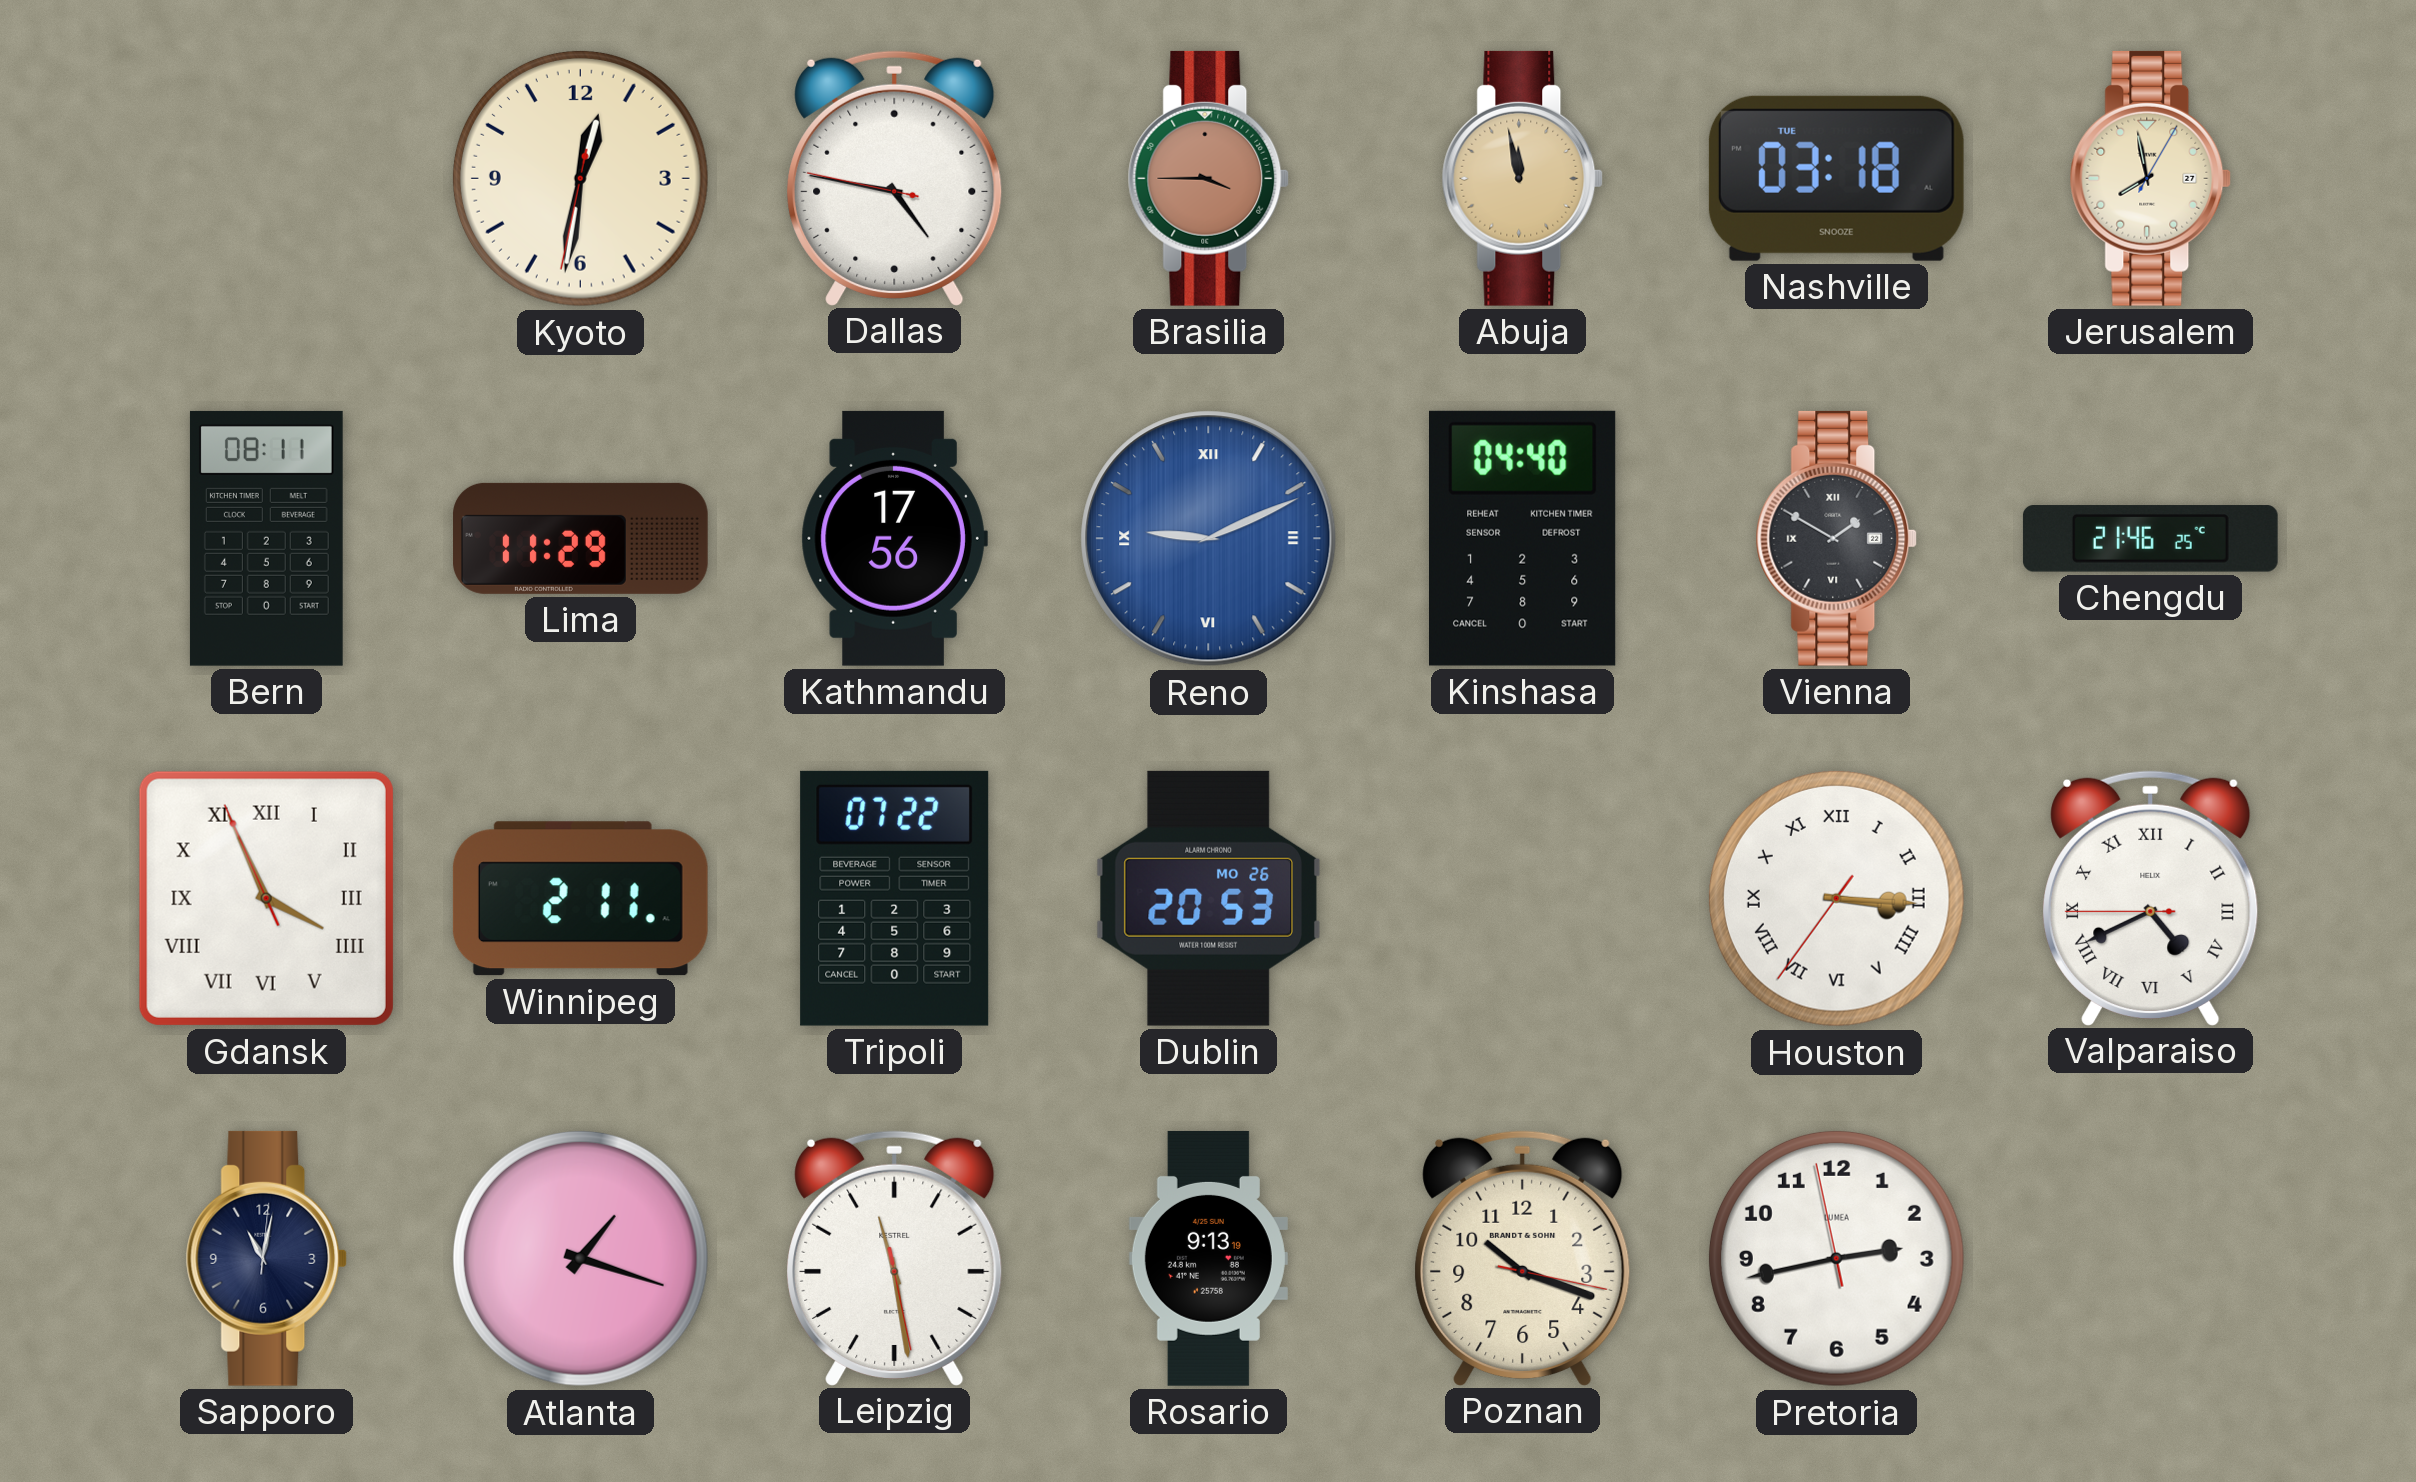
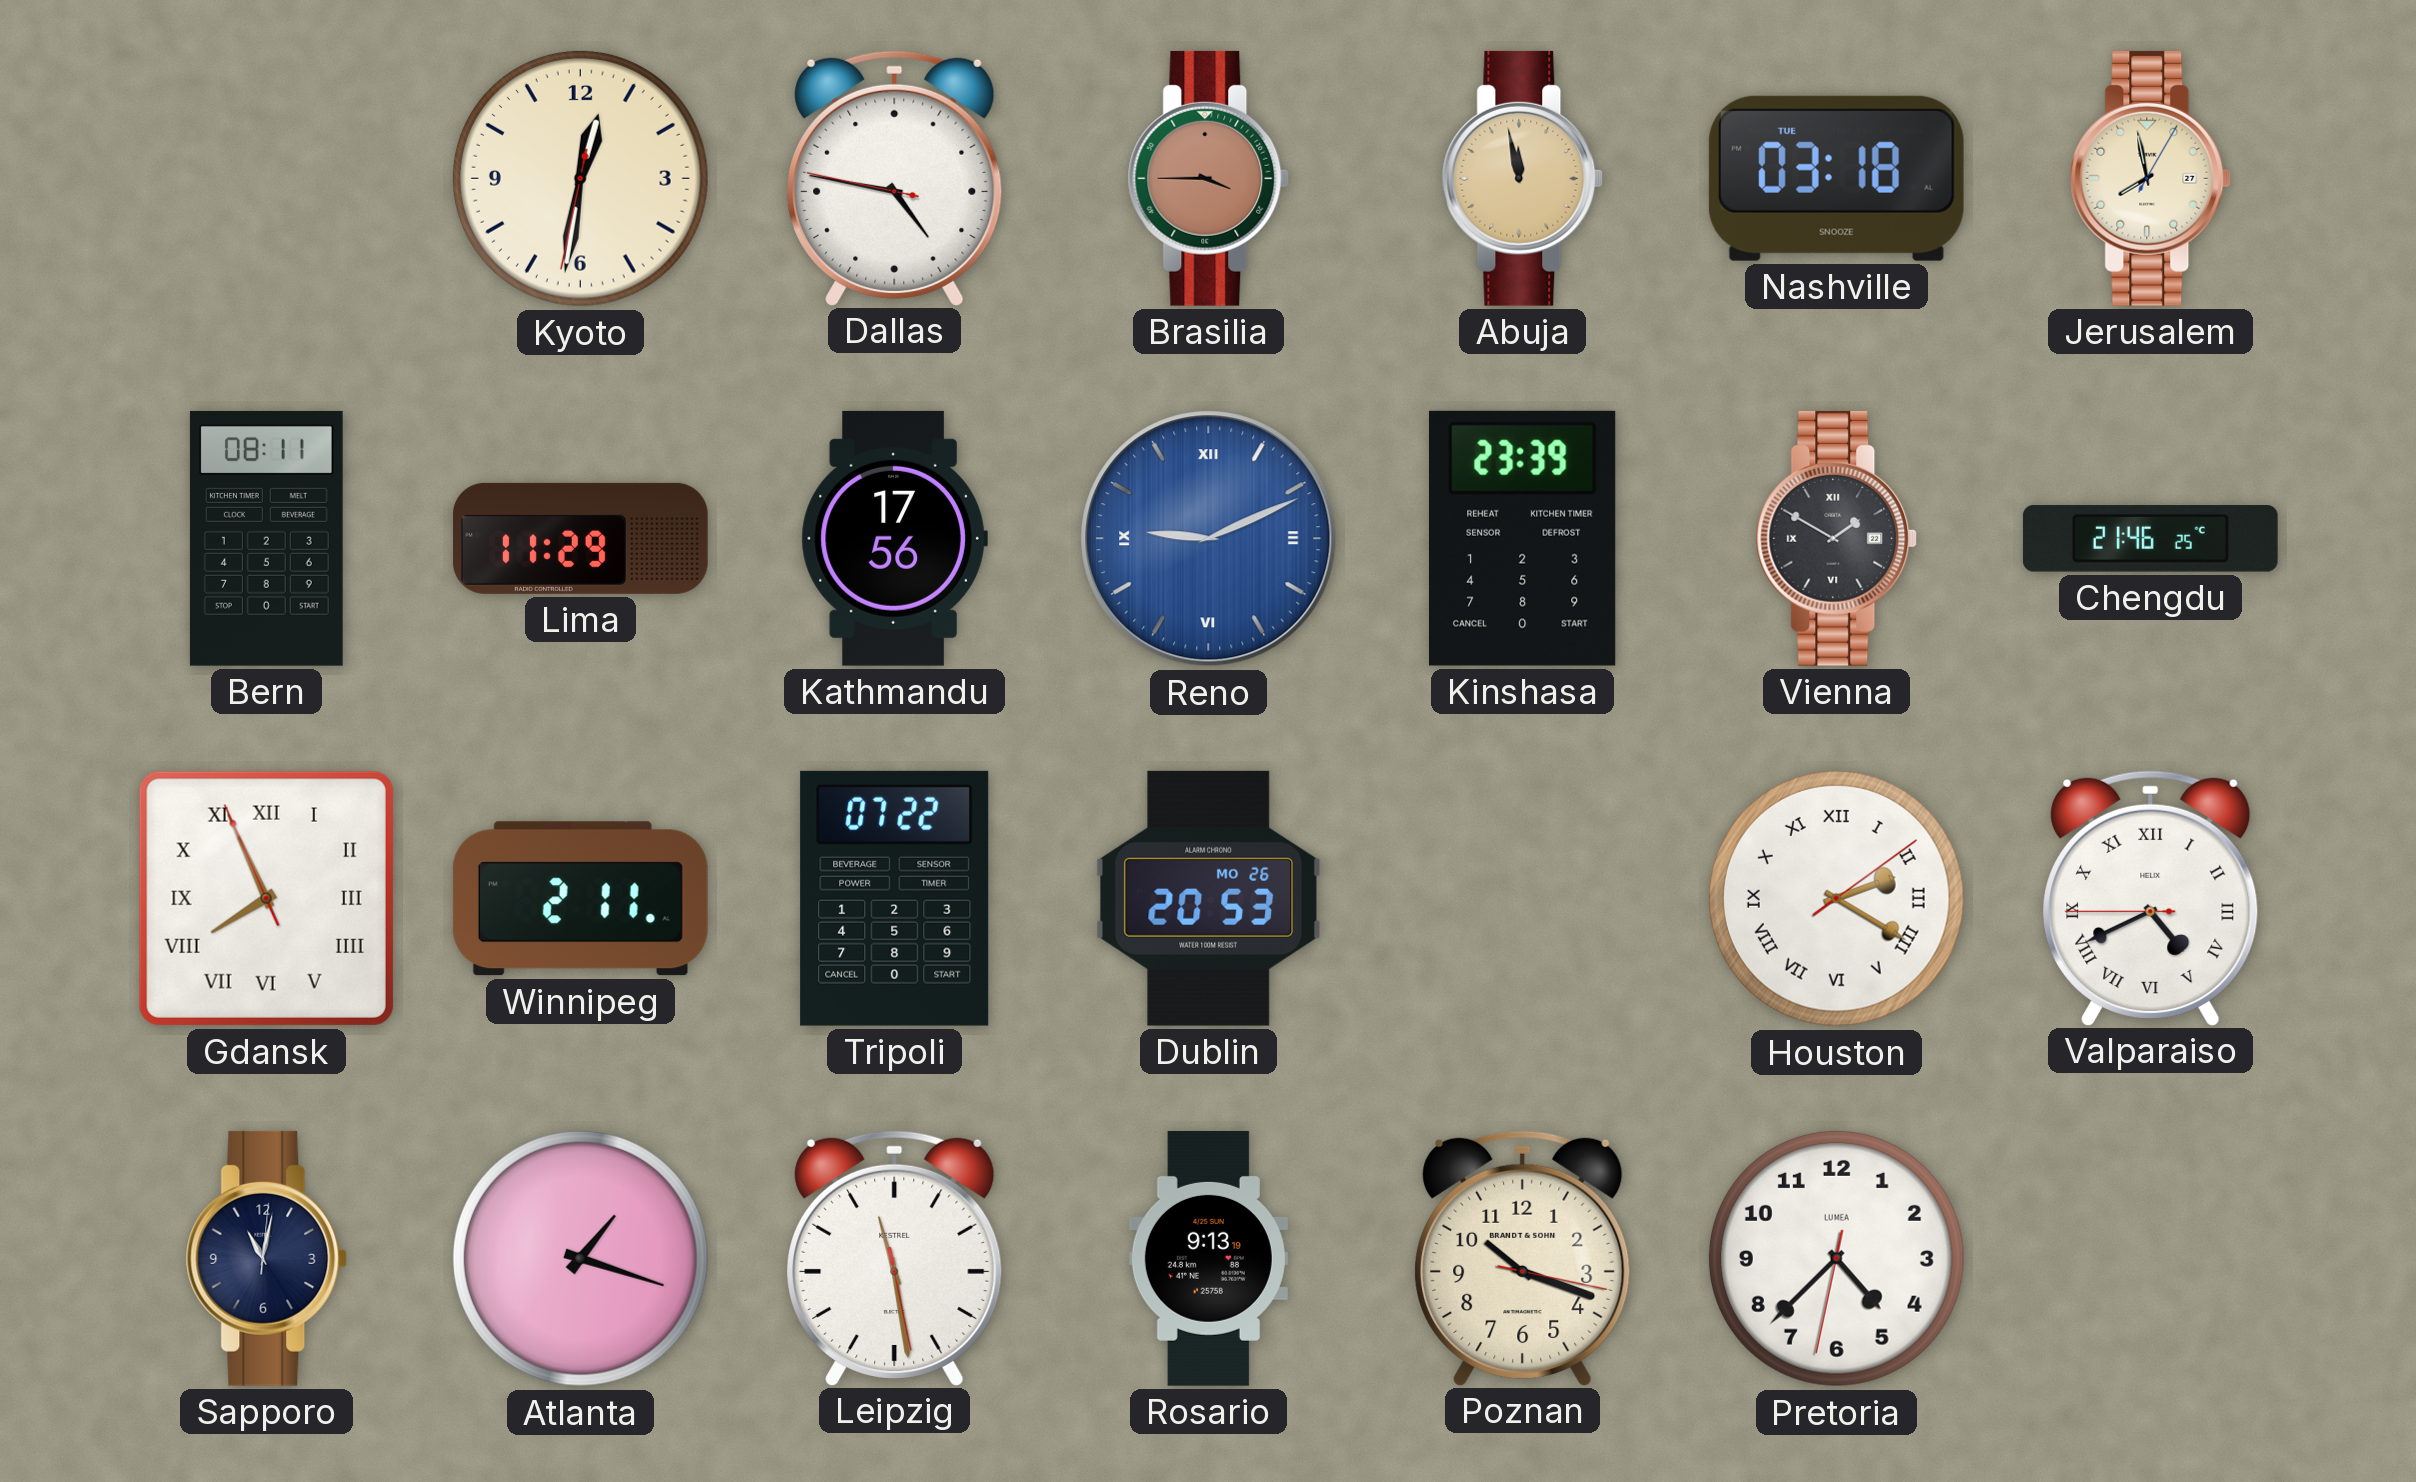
Kinshasa: 04:40 -> 23:39 (1523, 538)
Gdansk: 3:55 -> 7:55 (266, 898)
Houston: 3:15 -> 2:20 (1836, 898)
Pretoria: 2:42 -> 4:37 (1836, 1258)
